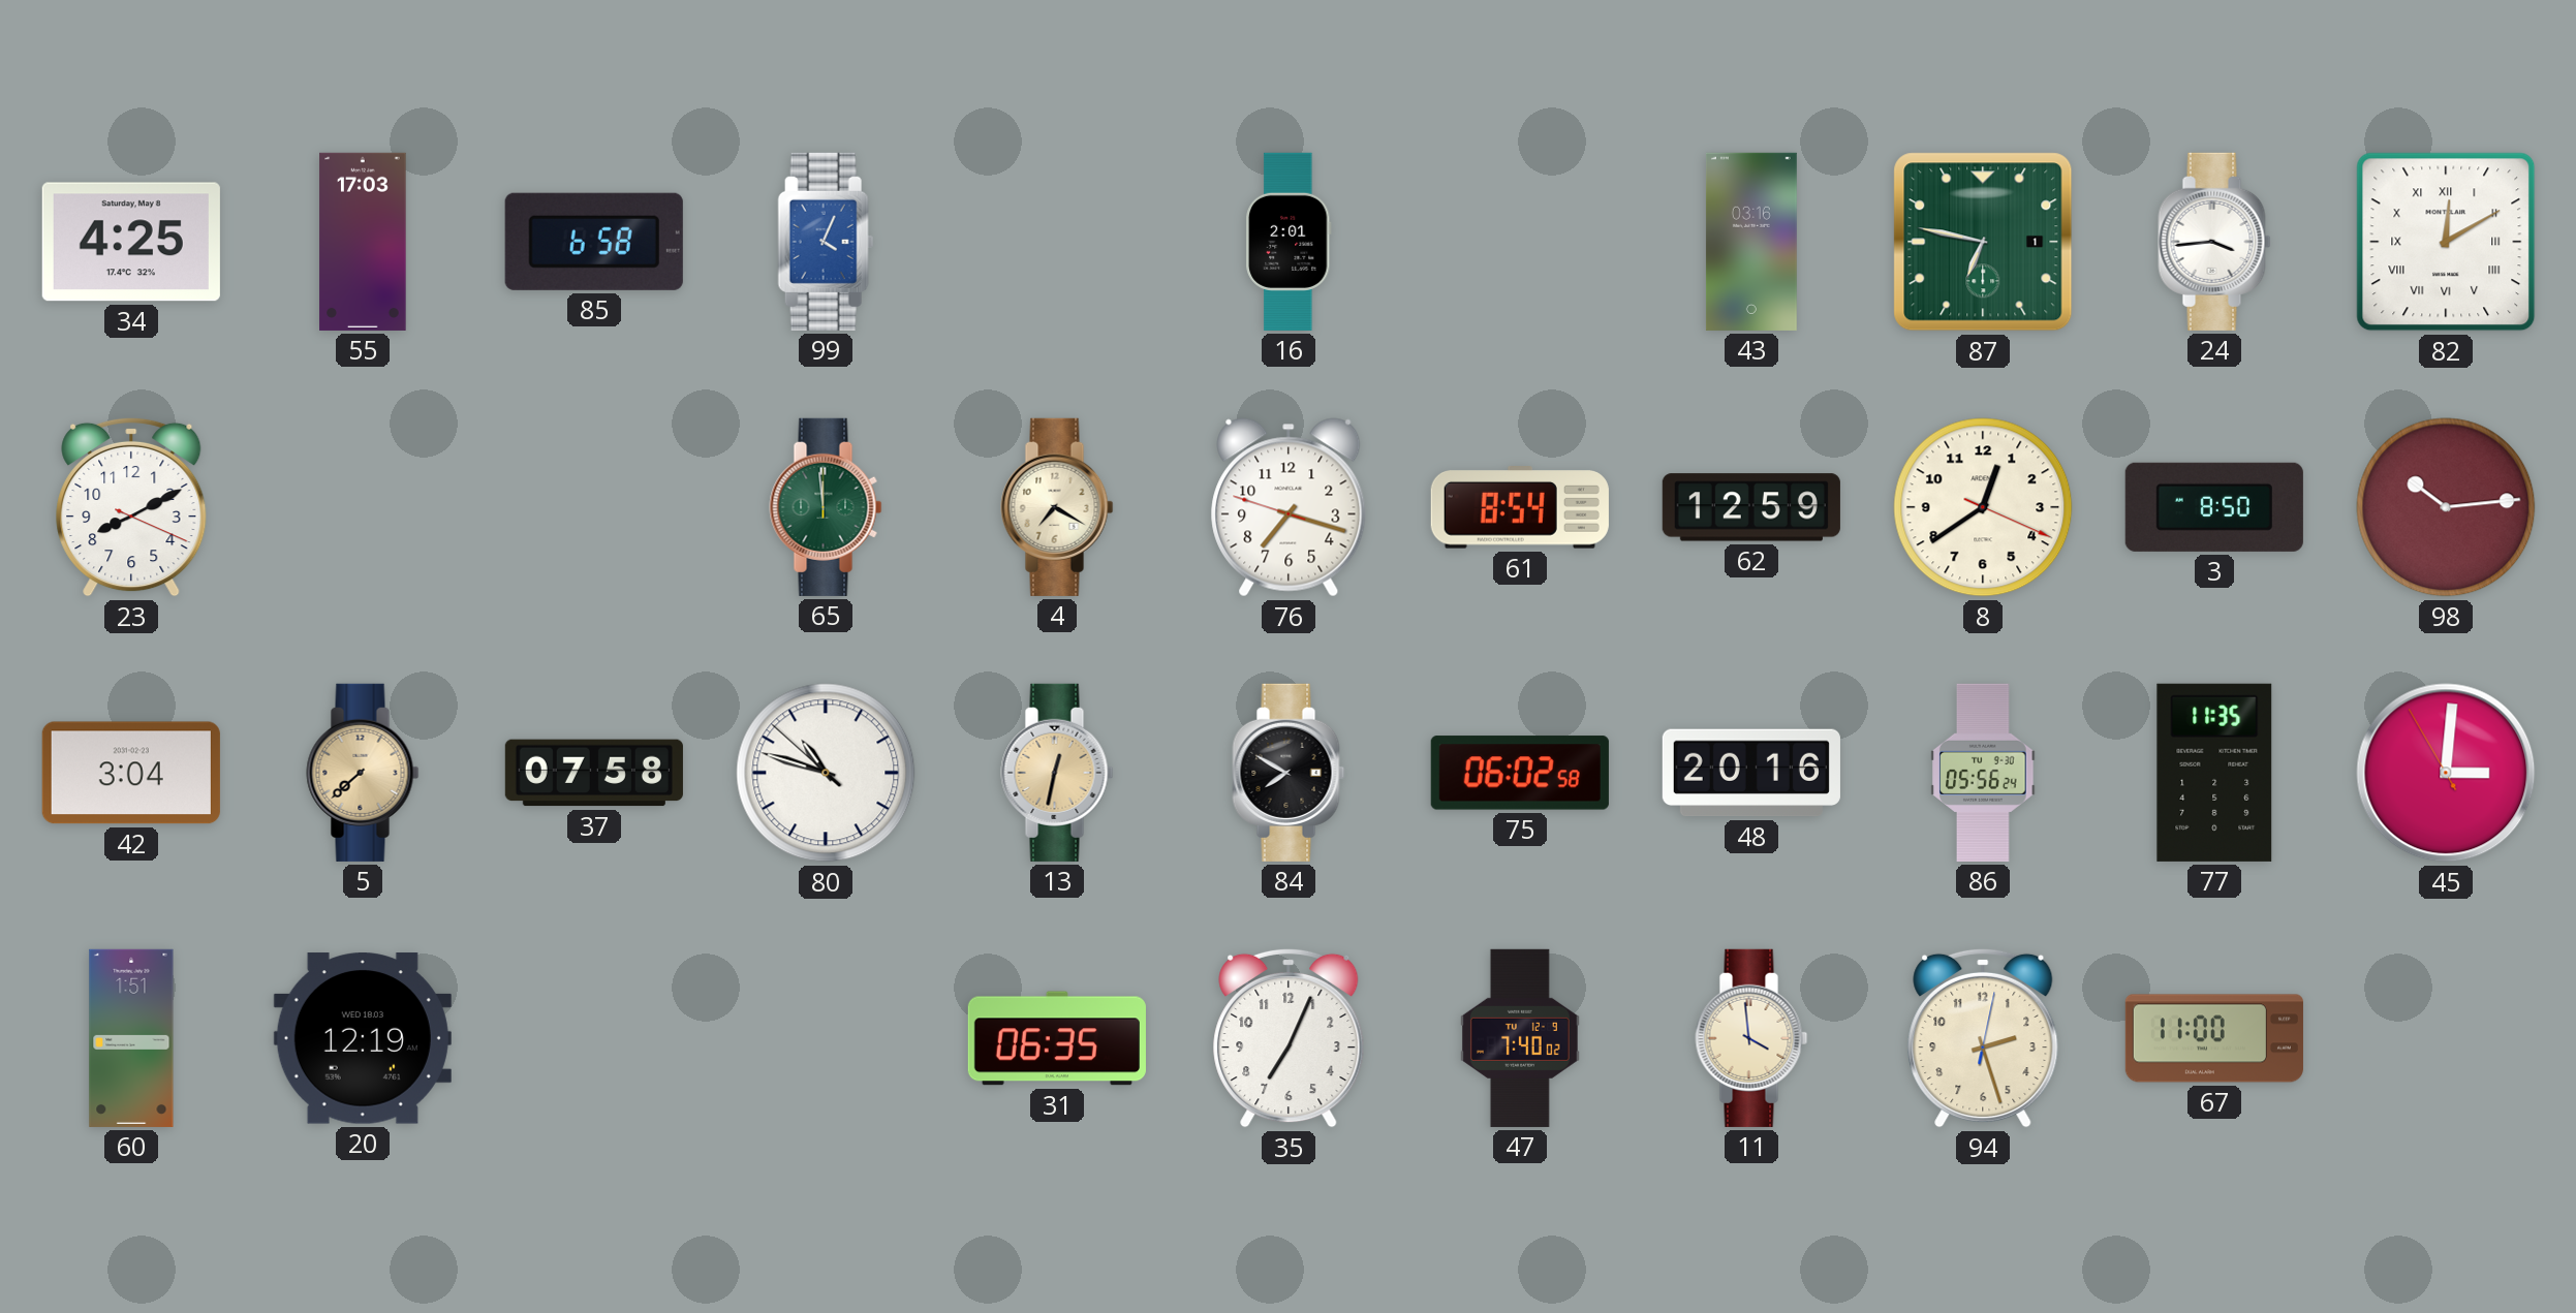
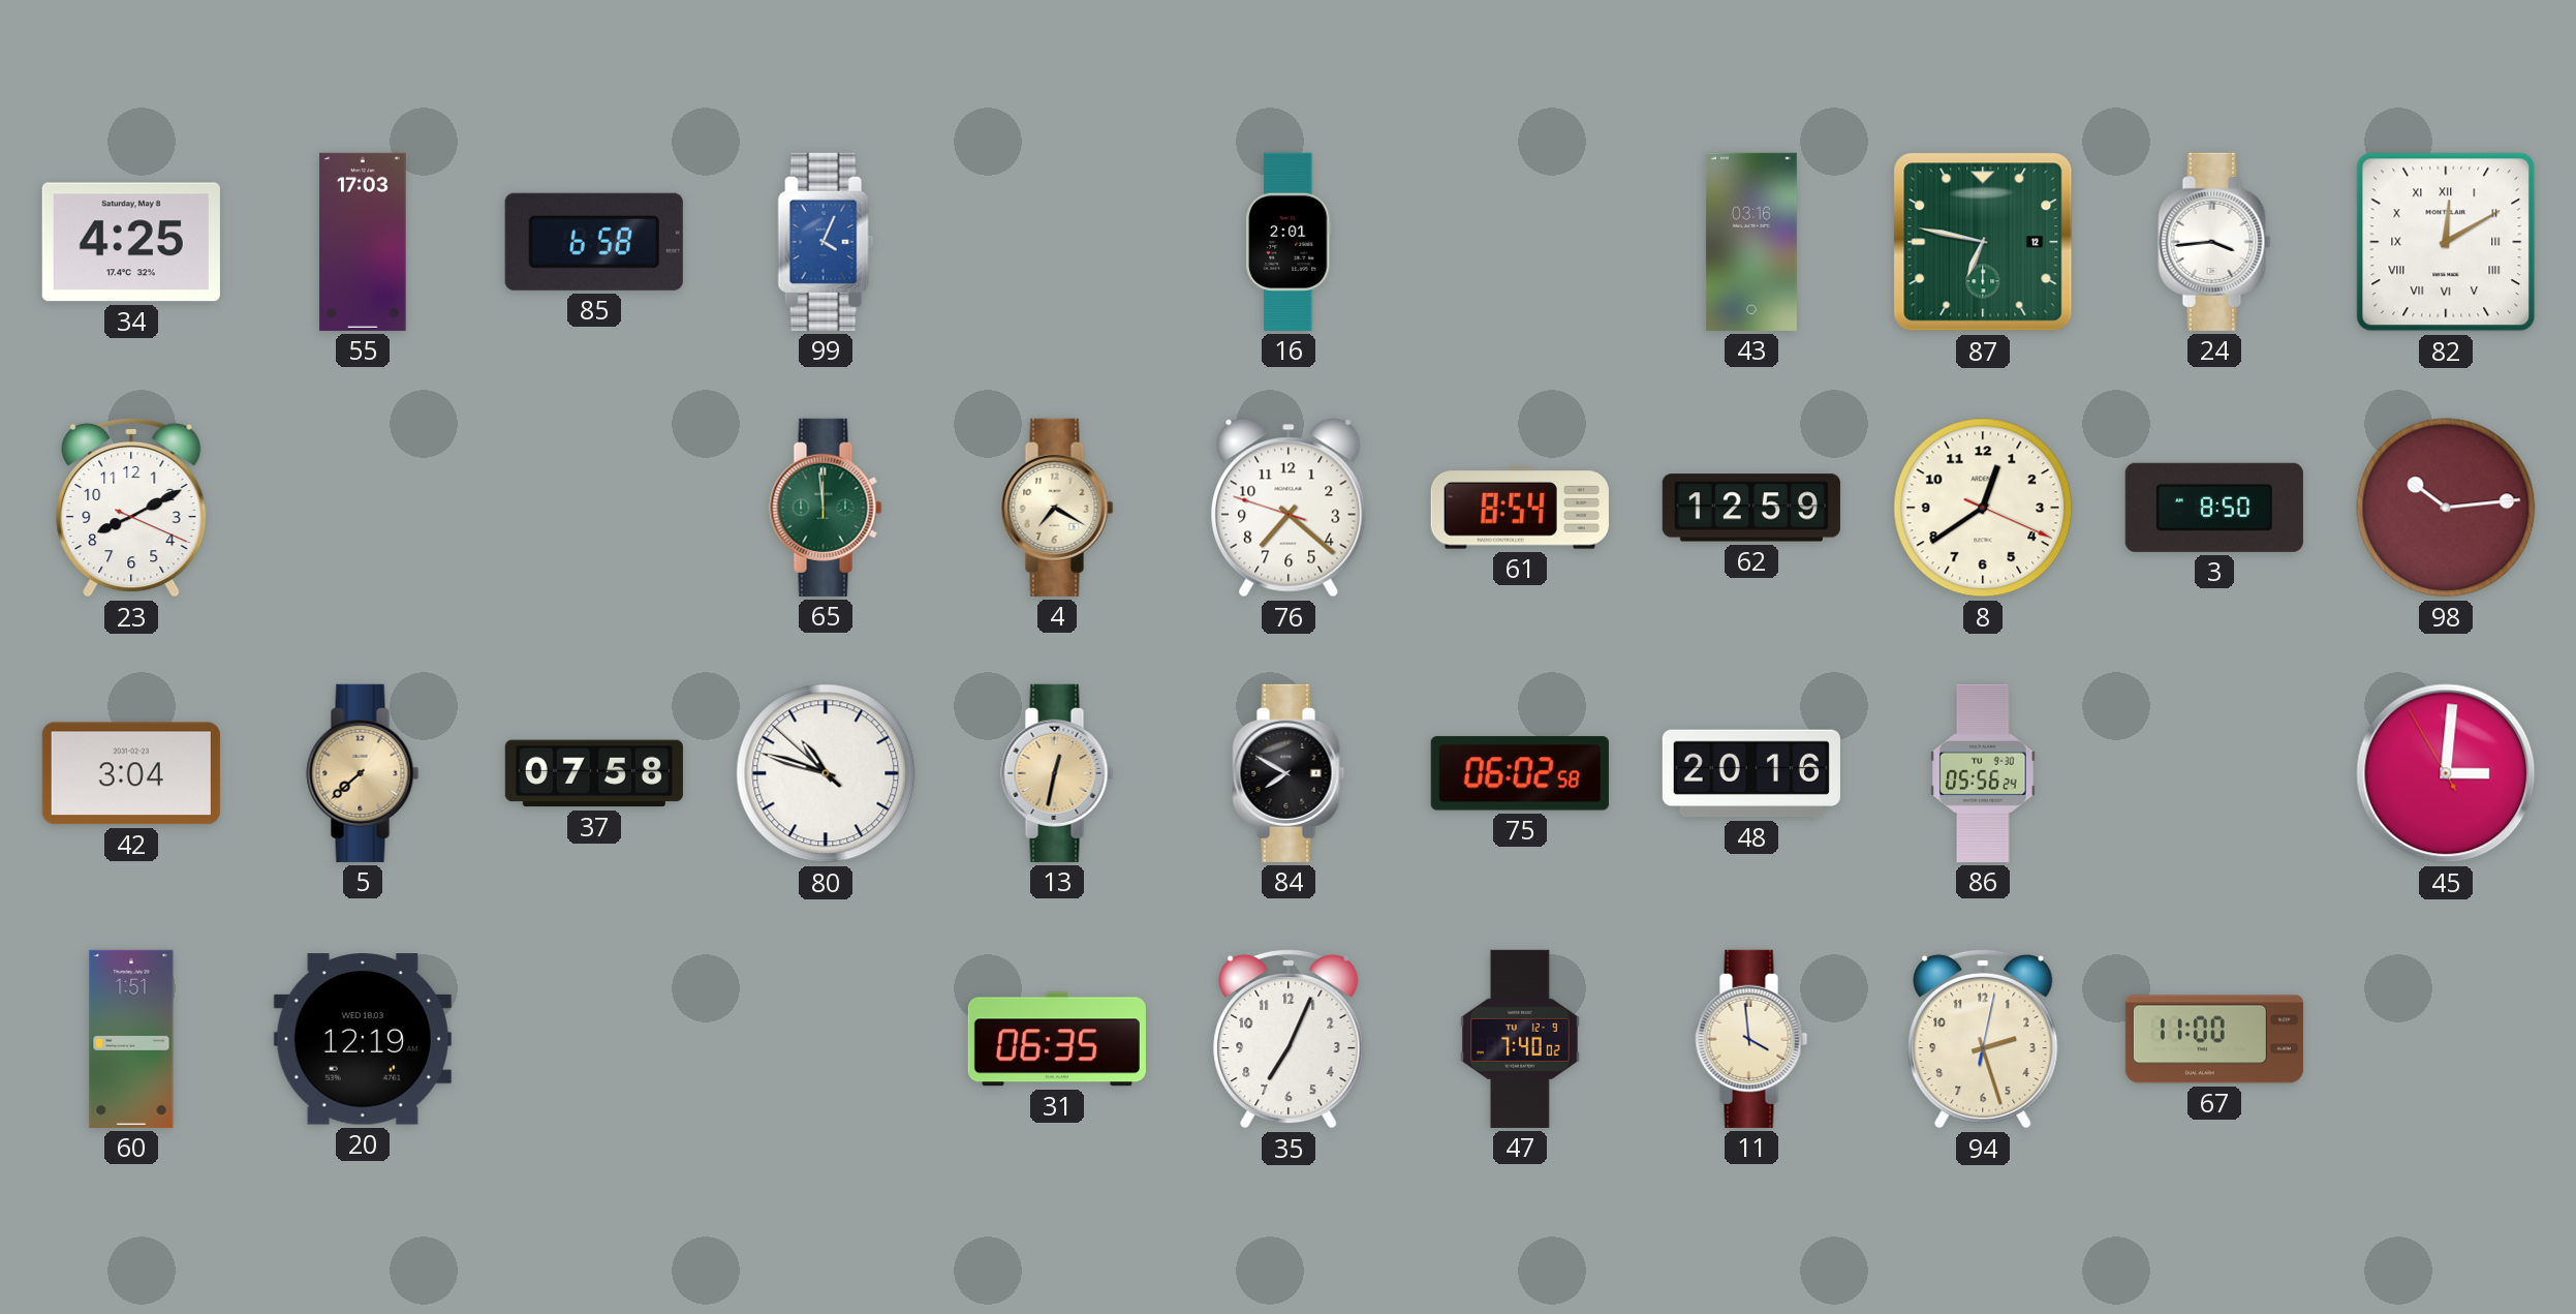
87 date: 1 -> 12 (1983, 242)
76: 7:17 -> 7:21 (1289, 508)
77: 11:35 -> none (2214, 773)
